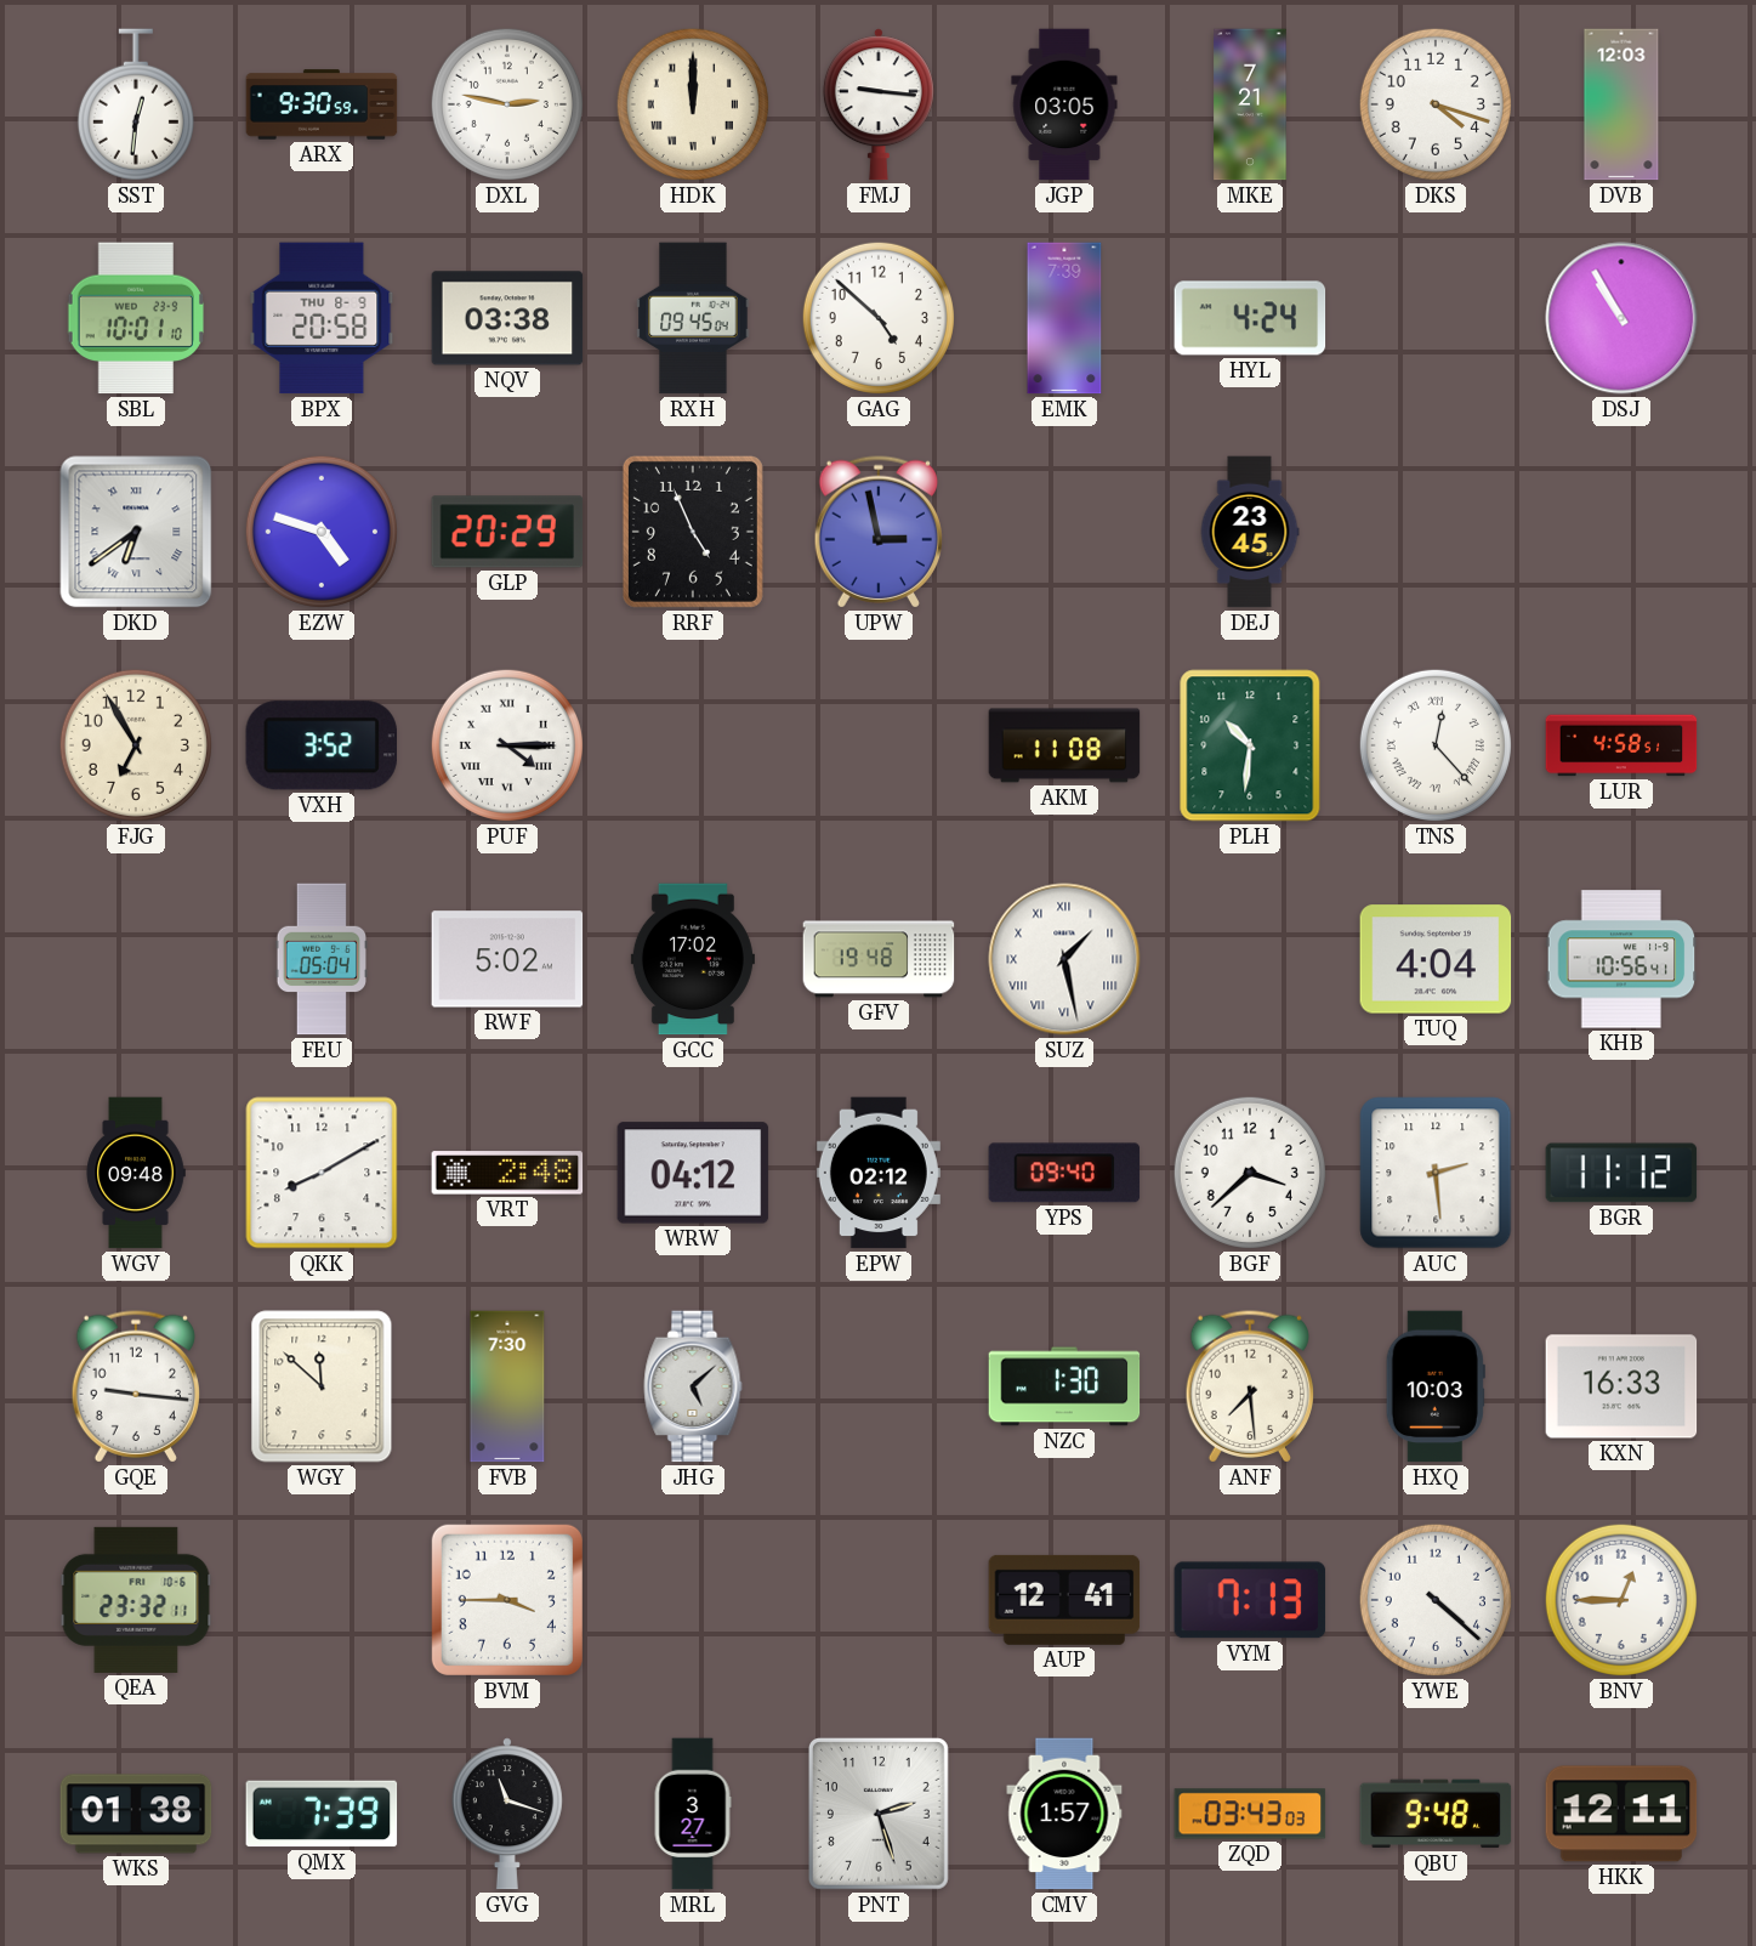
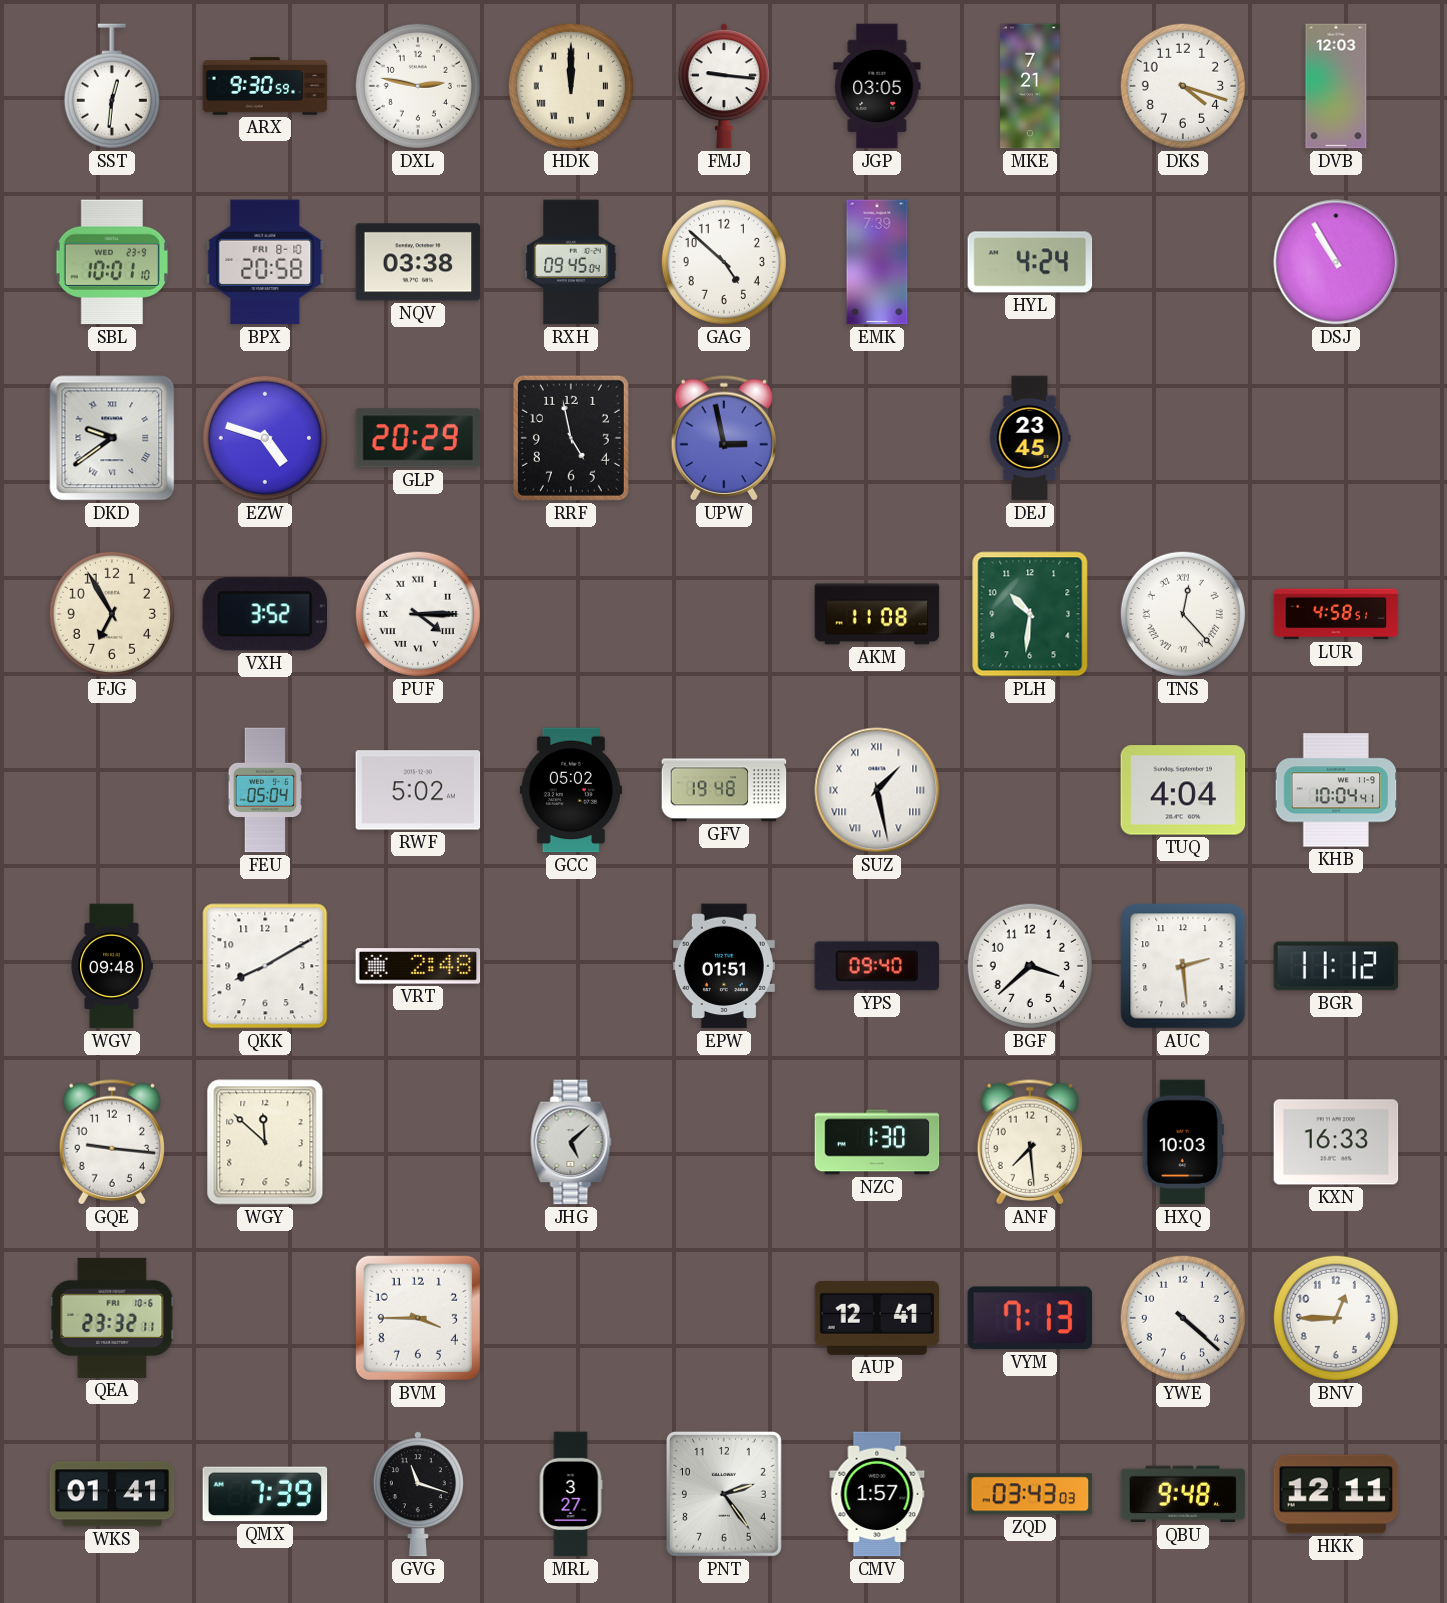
BPX date: THU 8-9 -> FRI 8-10 (265, 262)
DKD: 6:39 -> 9:39 (112, 438)
RRF: 4:56 -> 4:58 (571, 438)
GCC: 17:02 -> 05:02 (571, 790)
KHB: 10:56 -> 10:04 (1336, 790)
WRW: 04:12 -> none (693, 1173)
EPW: 02:12 -> 01:51 (724, 966)
FVB: 7:30 -> none (507, 1386)
WKS: 01:38 -> 01:41 (112, 1494)
PNT: 2:27 -> 2:24 (724, 1494)
